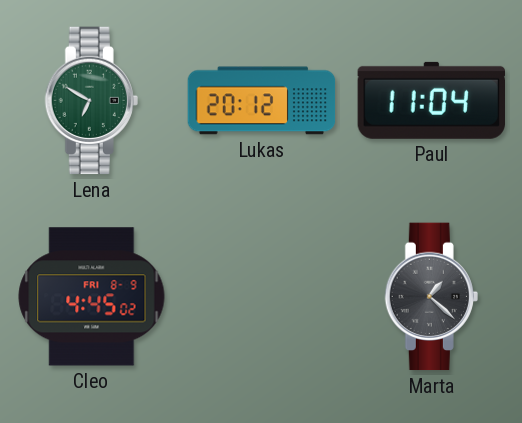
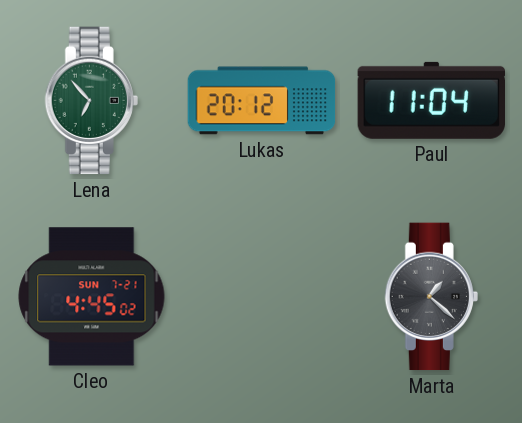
Lena: 6:50 -> 6:53 (91, 101)
Cleo date: FRI 8-9 -> SUN 7-21 (92, 297)
